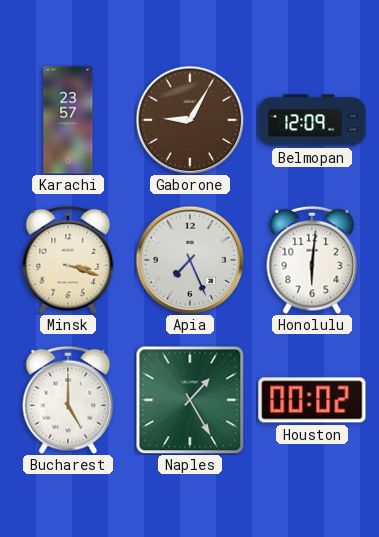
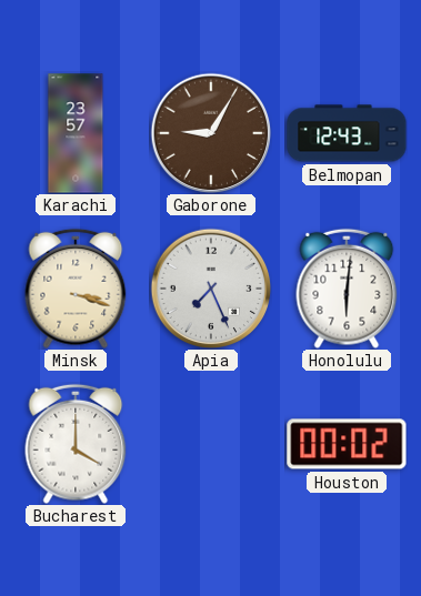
Belmopan: 12:09 -> 12:43 (347, 133)
Bucharest: 5:00 -> 4:00 (76, 444)
Naples: 1:25 -> none (190, 400)
